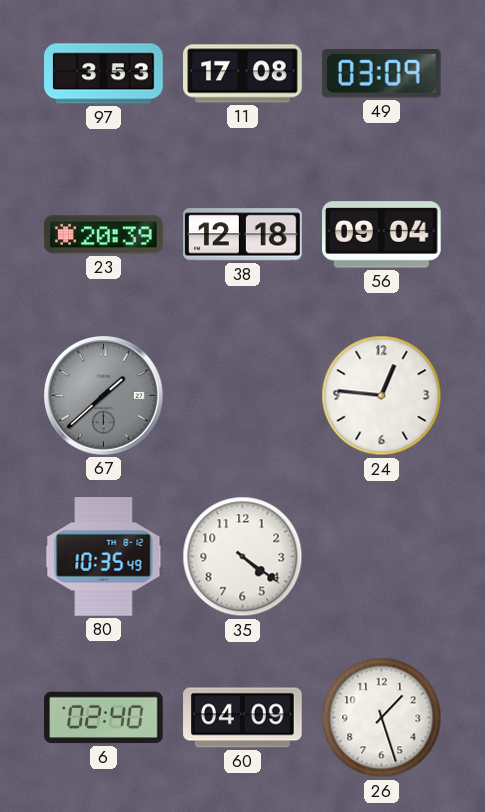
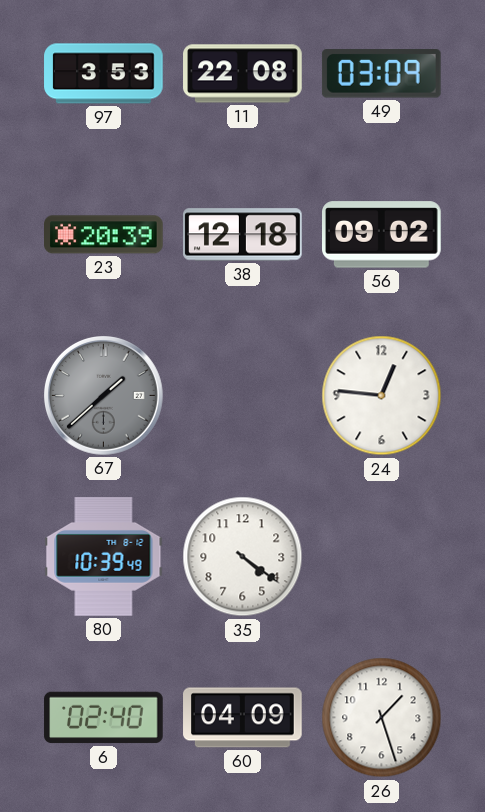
11: 17:08 -> 22:08 (243, 74)
56: 09:04 -> 09:02 (382, 235)
80: 10:35 -> 10:39 (104, 557)
